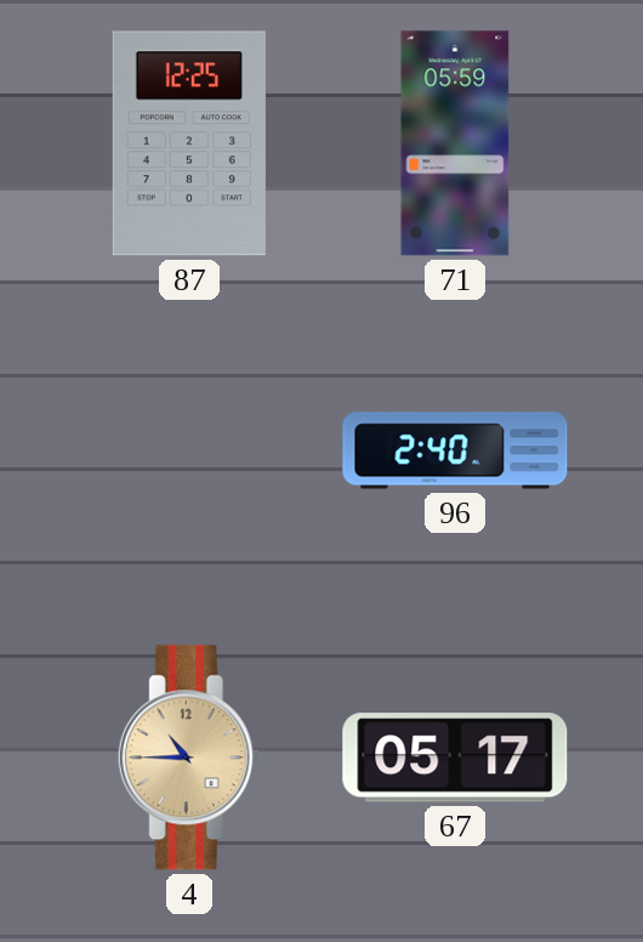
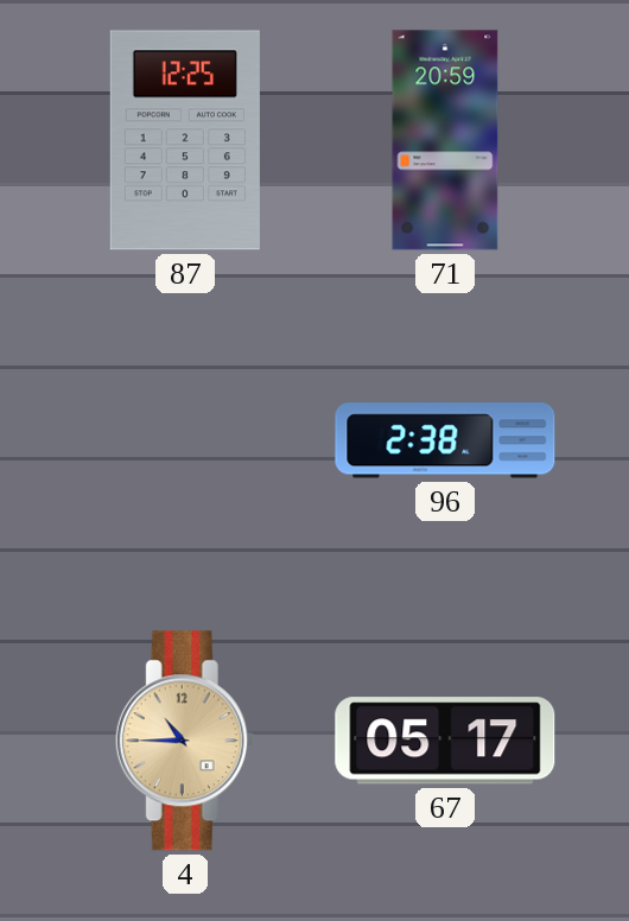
71: 05:59 -> 20:59 (445, 140)
96: 2:40 -> 2:38 (445, 440)
